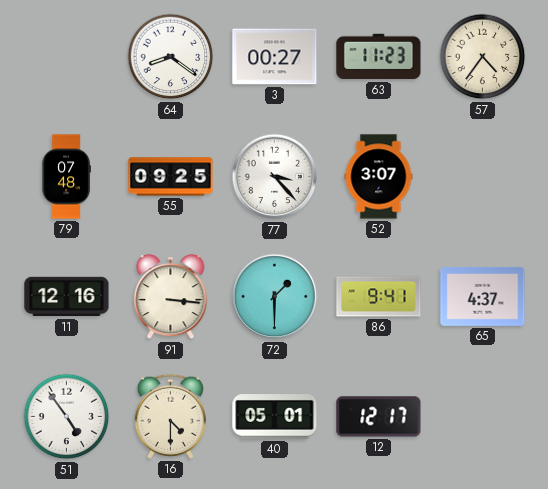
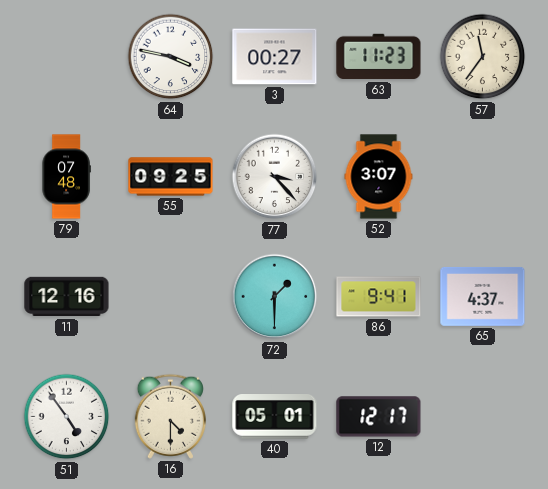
64: 8:21 -> 3:47 (171, 57)
57: 4:36 -> 11:36 (483, 57)
91: 3:16 -> none (171, 297)
